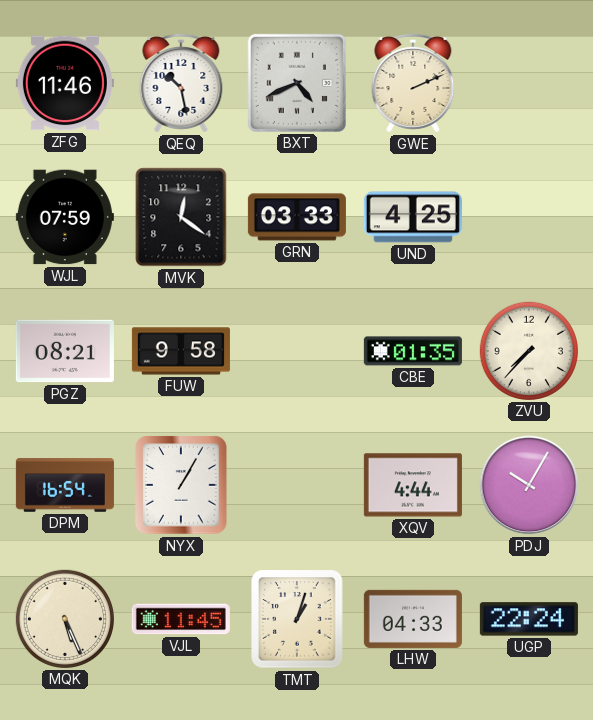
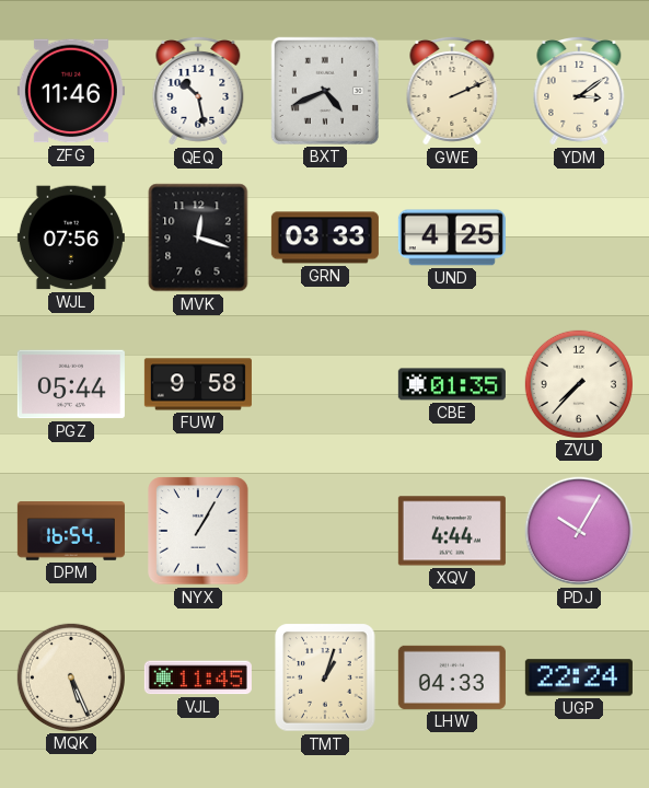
YDM: none -> 3:09 (579, 91)
WJL: 07:59 -> 07:56 (71, 237)
MVK: 12:21 -> 12:18 (198, 237)
PGZ: 08:21 -> 05:44 (71, 384)
